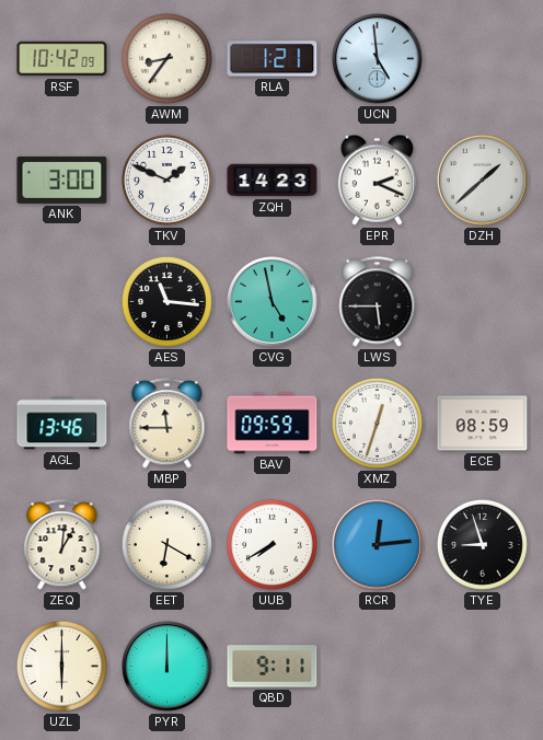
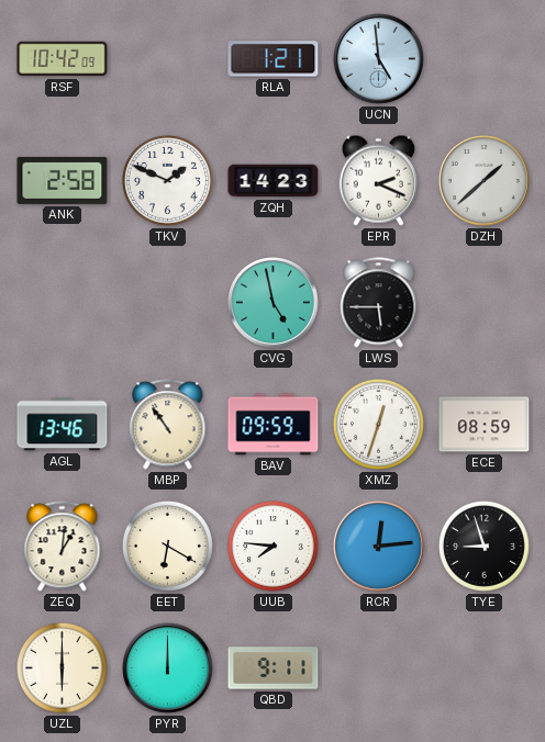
AWM: 8:36 -> none (166, 58)
ANK: 3:00 -> 2:58 (63, 180)
AES: 11:16 -> none (166, 301)
MBP: 11:45 -> 10:54 (168, 425)
UUB: 7:40 -> 7:46 (272, 546)
